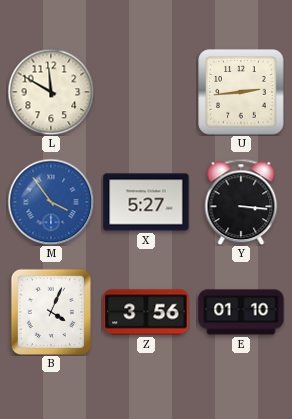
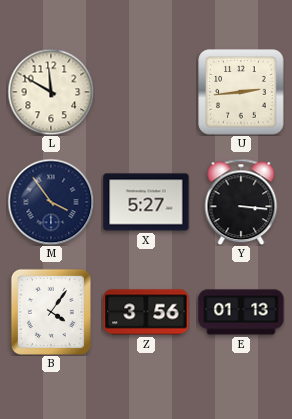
M dial: blue -> navy (51, 202)
B: 4:04 -> 4:06 (51, 312)
E: 01:10 -> 01:13 (241, 312)
